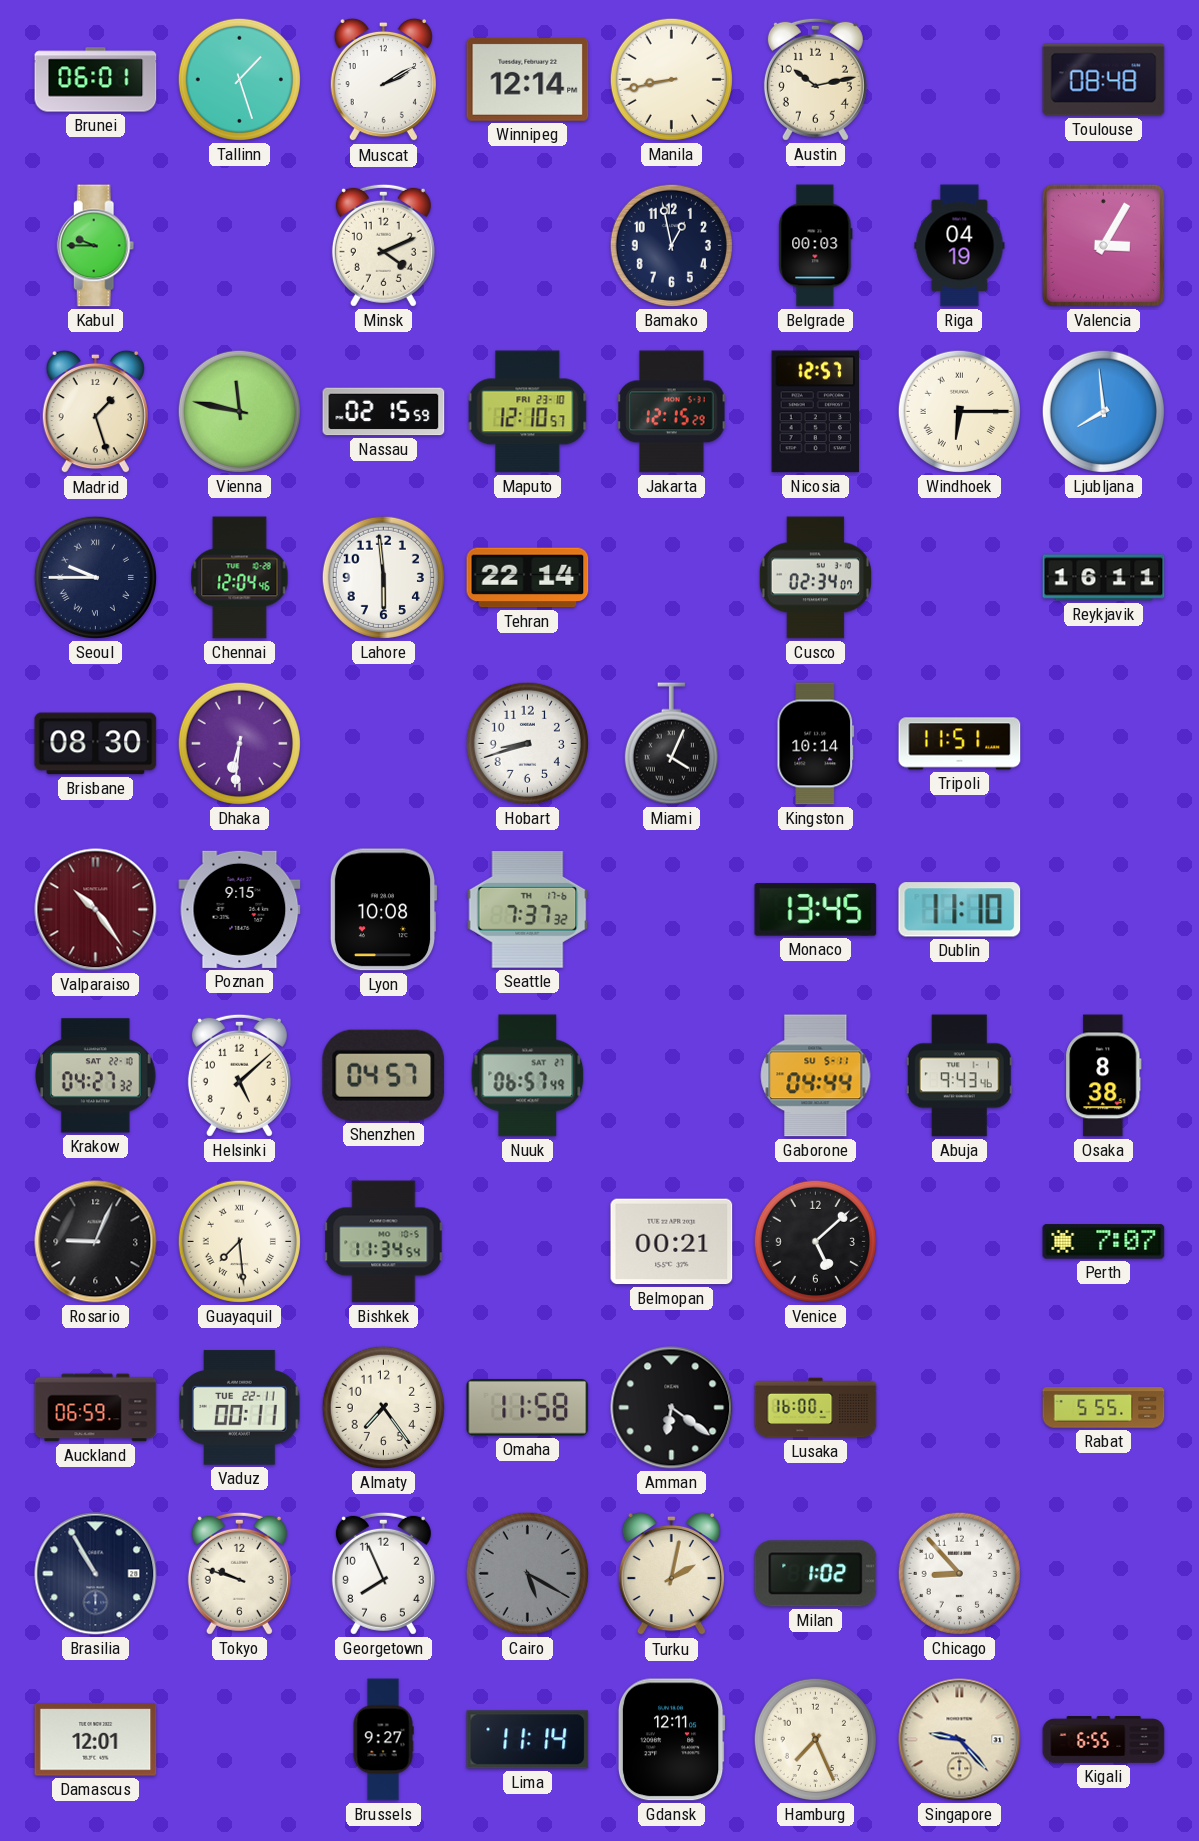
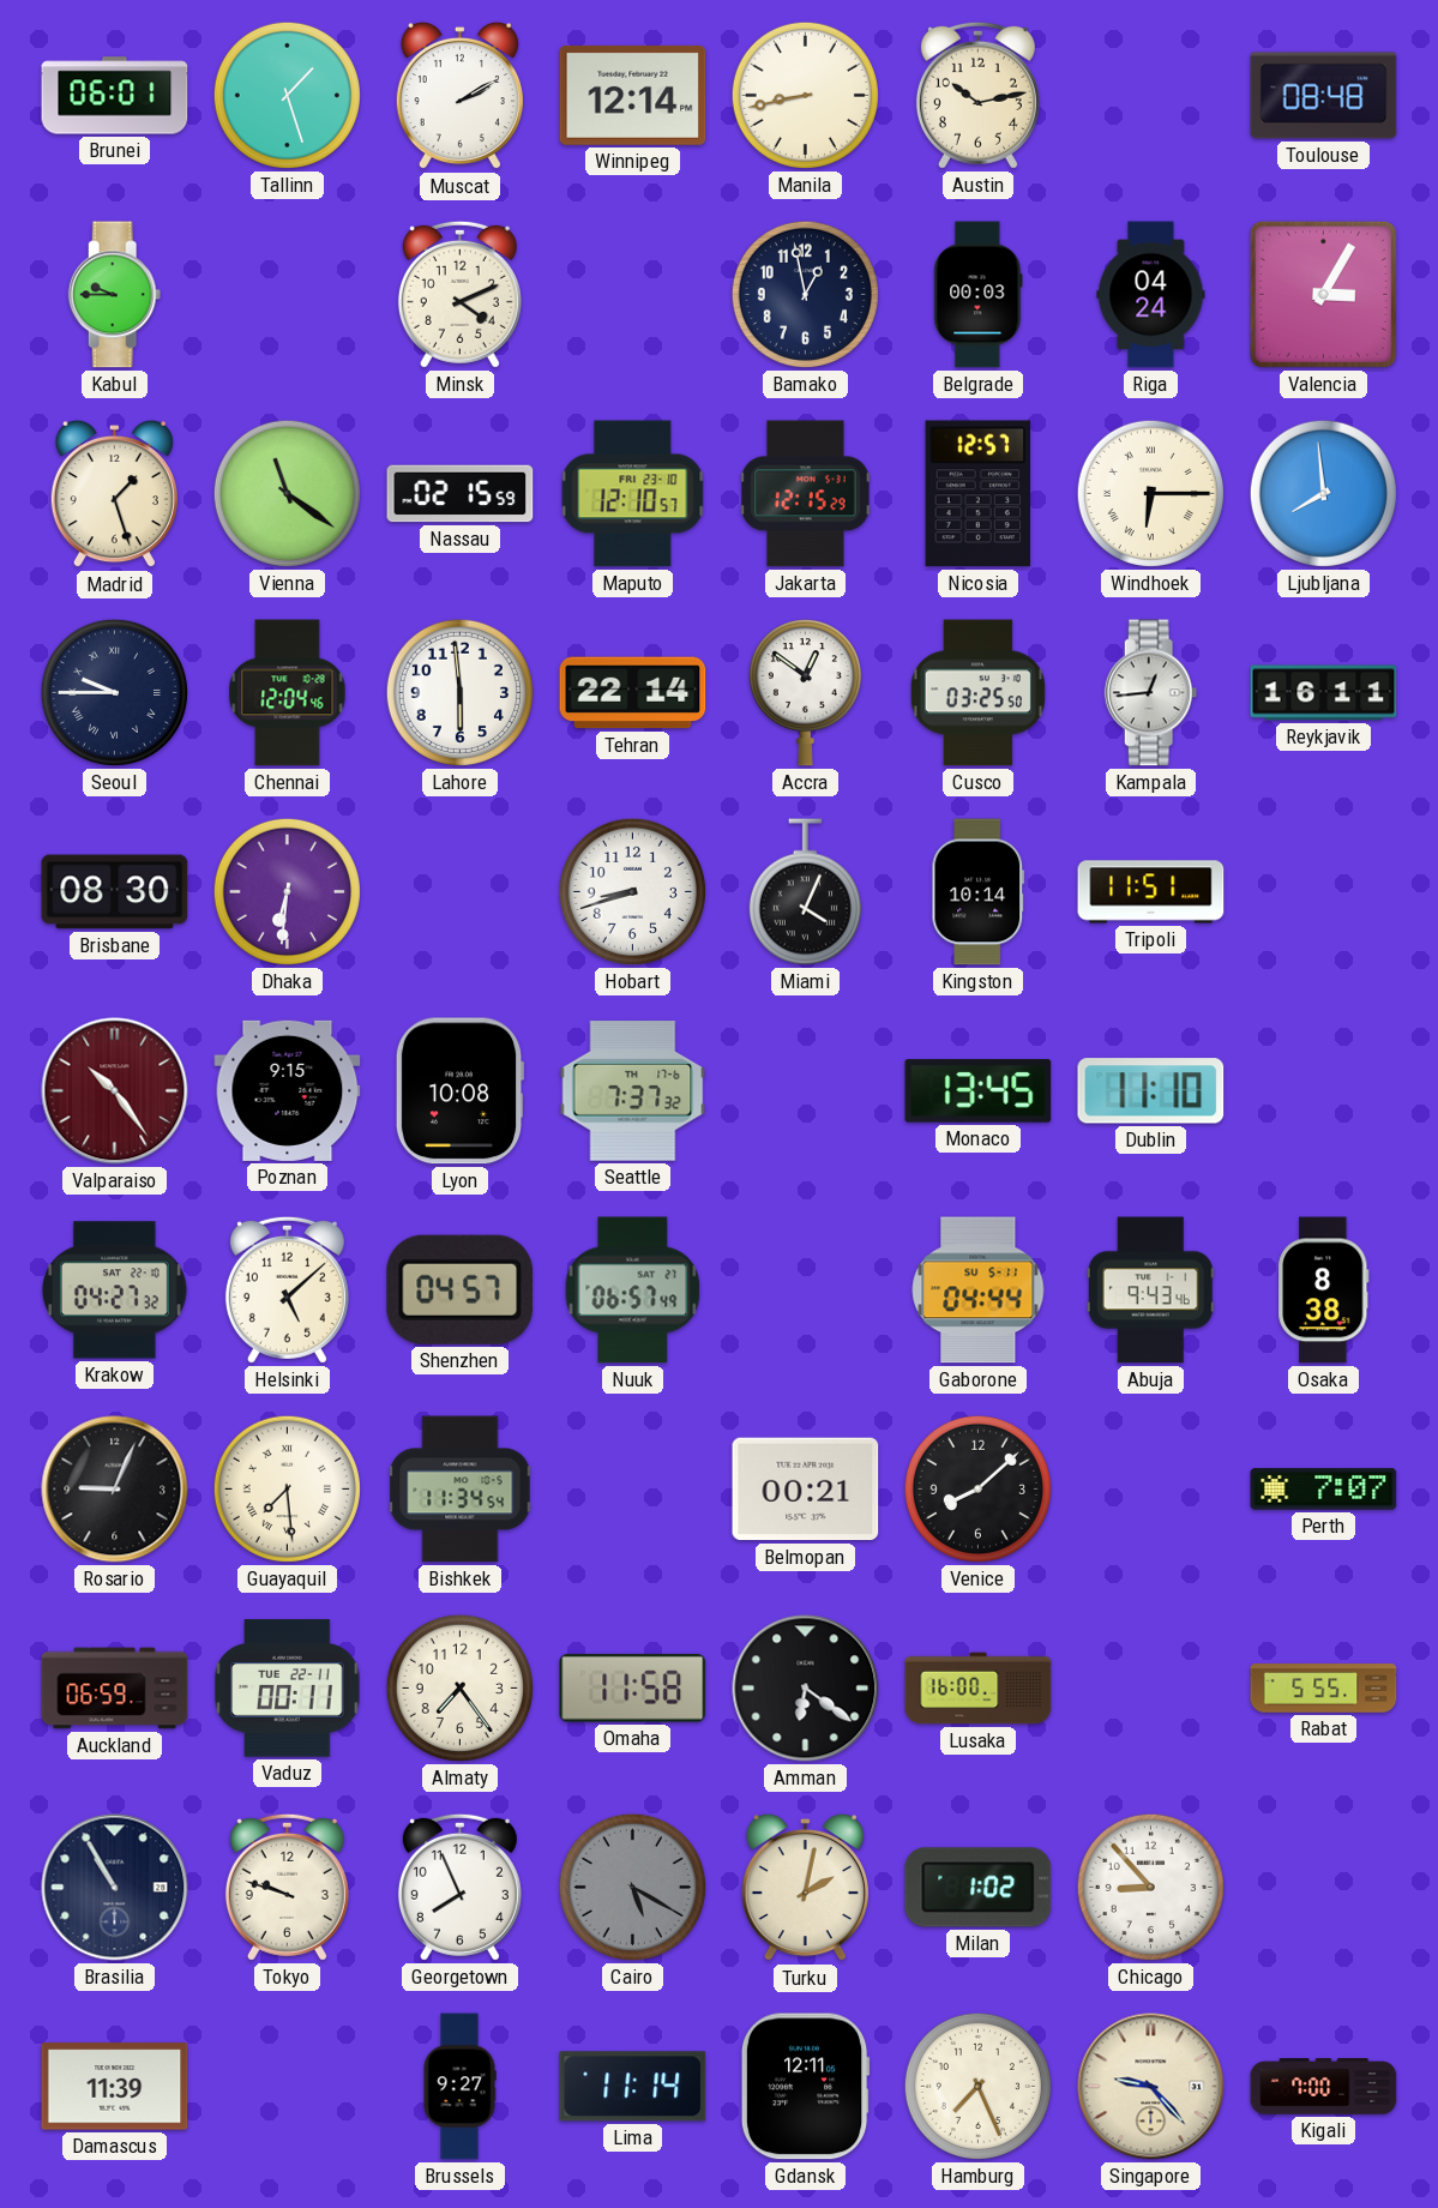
Riga: 04:19 -> 04:24 (1151, 295)
Vienna: 11:47 -> 11:21 (287, 493)
Accra: none -> 12:51 (805, 693)
Cusco: 02:34 -> 03:25 (977, 693)
Kampala: none -> 12:44 (1151, 693)
Venice: 5:08 -> 8:08 (977, 1488)
Damascus: 12:01 -> 11:39 (115, 2087)
Kigali: 6:55 -> 7:00 (1324, 2087)
